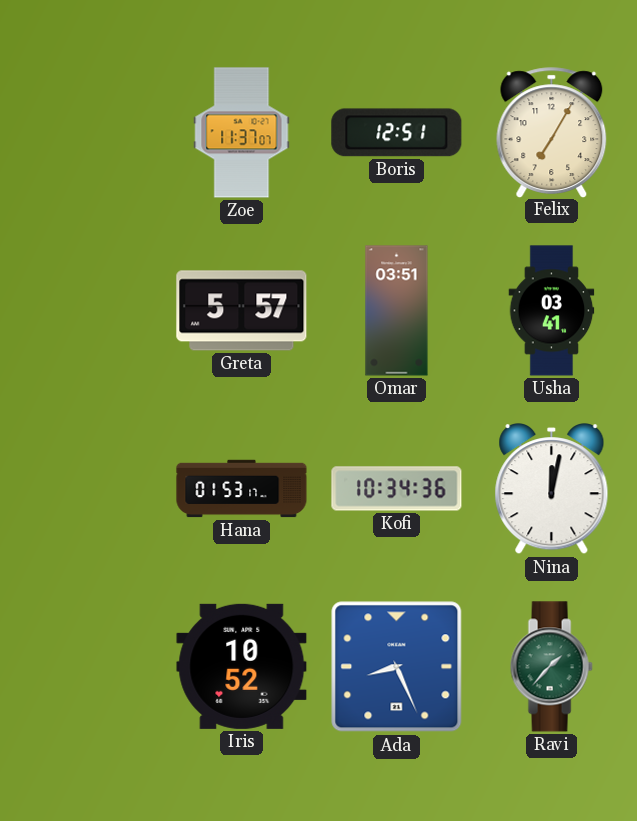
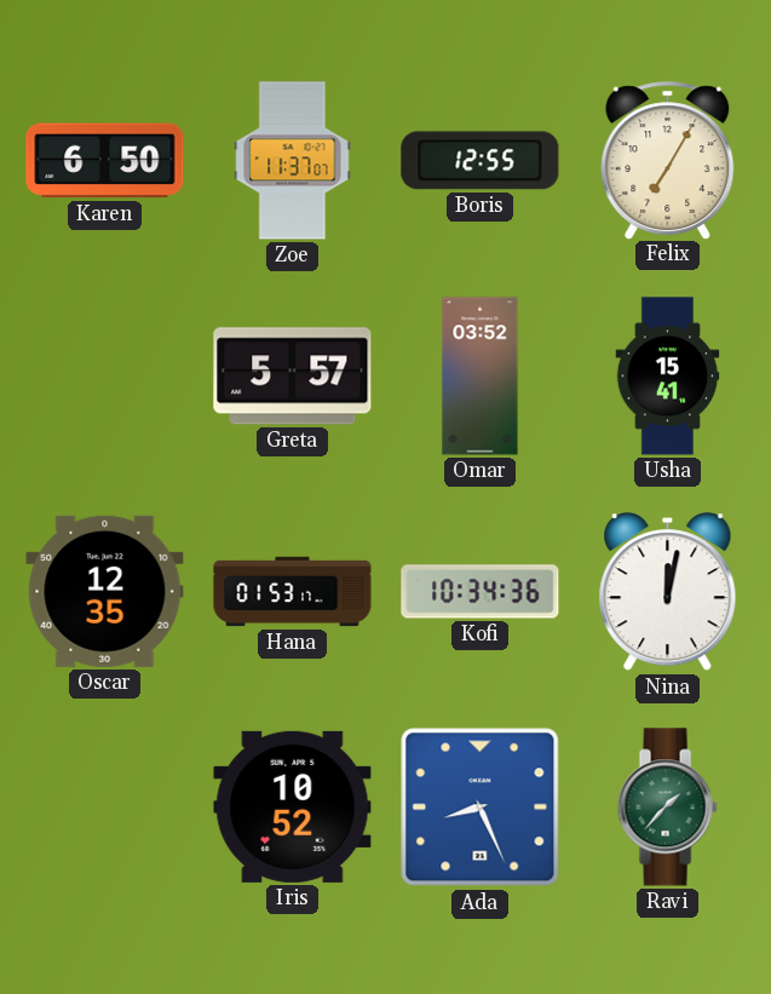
Karen: none -> 6:50 (105, 161)
Boris: 12:51 -> 12:55 (481, 161)
Omar: 03:51 -> 03:52 (481, 377)
Usha: 03:41 -> 15:41 (668, 377)
Oscar: none -> 12:35 (105, 591)
